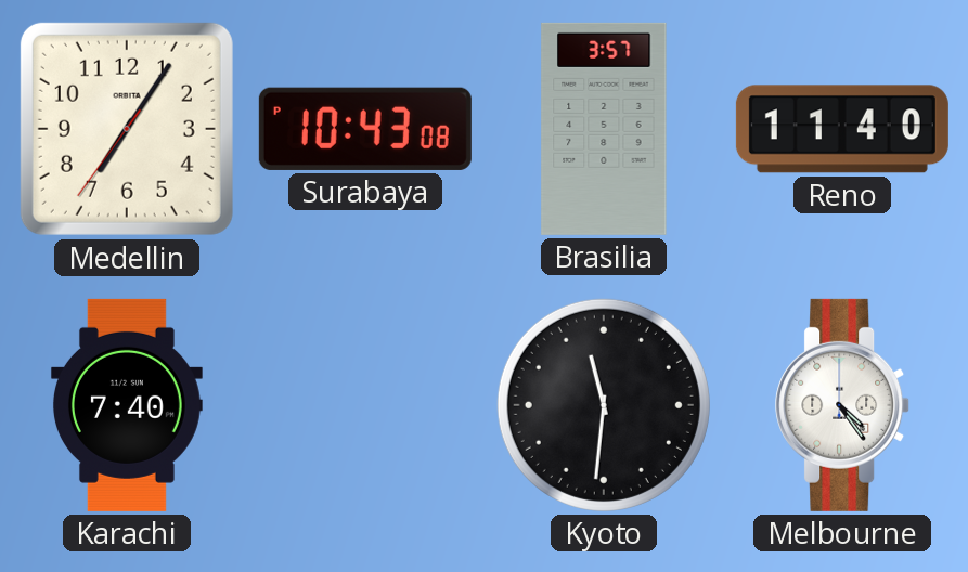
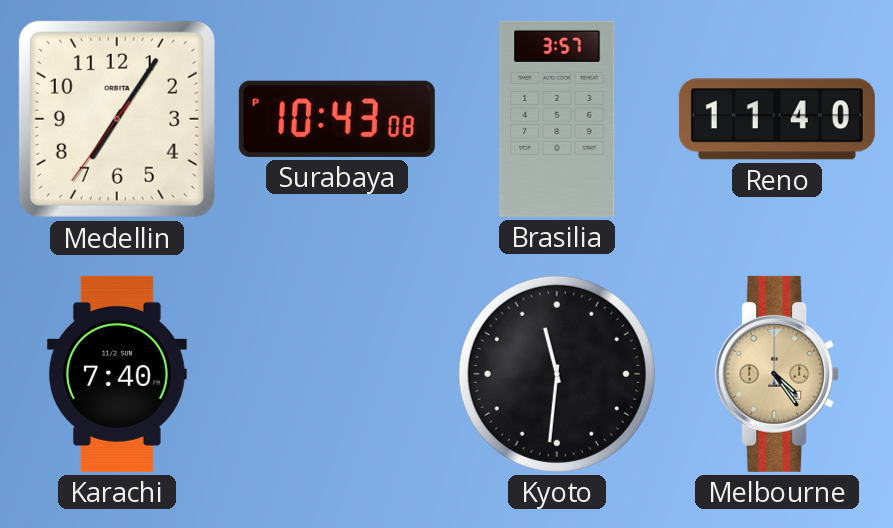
Melbourne dial: white -> champagne (778, 374)
